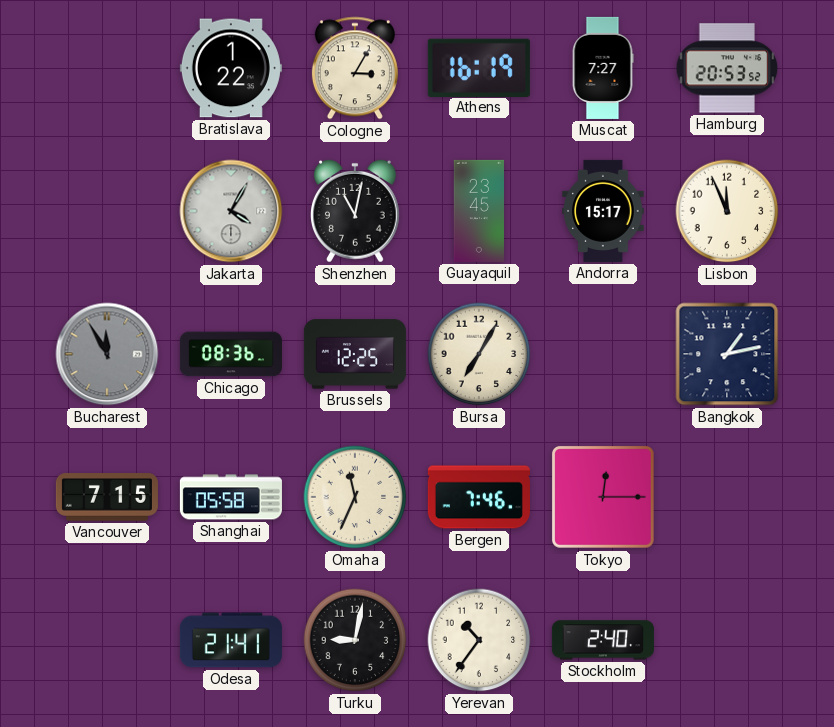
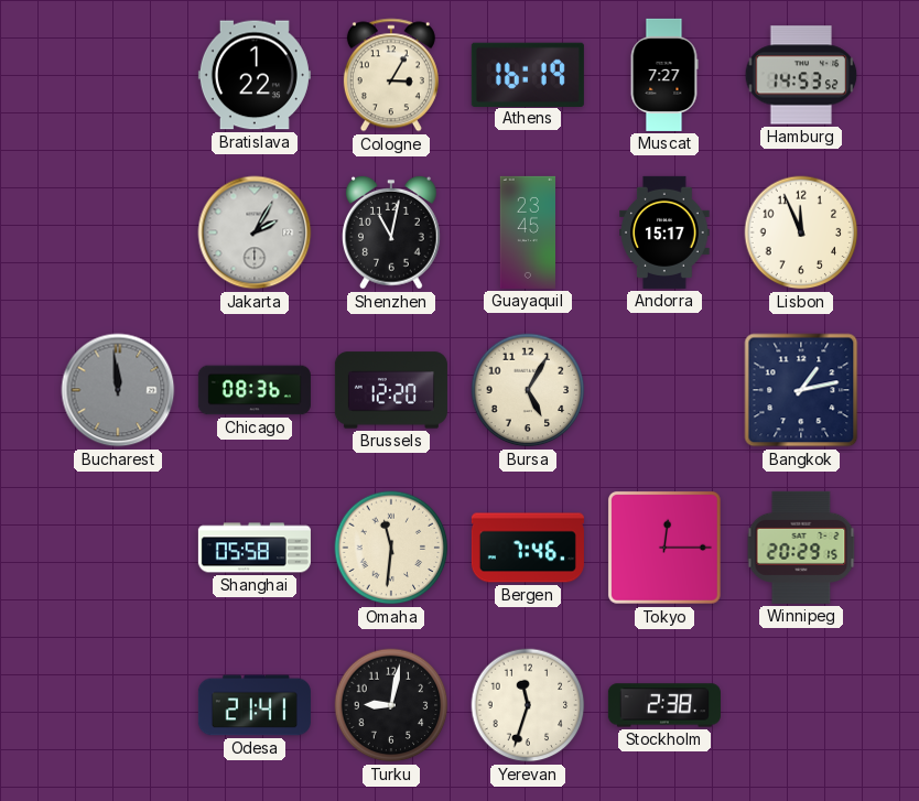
Hamburg: 20:53 -> 14:53 (801, 75)
Jakarta: 4:05 -> 2:05 (255, 232)
Bucharest: 11:55 -> 11:59 (118, 390)
Brussels: 12:25 -> 12:20 (391, 390)
Bursa: 7:05 -> 5:05 (528, 390)
Vancouver: 7:15 -> none (107, 497)
Omaha: 11:34 -> 11:31 (391, 548)
Winnipeg: none -> 20:29 (801, 548)
Yerevan: 10:36 -> 11:33 (528, 705)
Stockholm: 2:40 -> 2:38 (664, 705)
